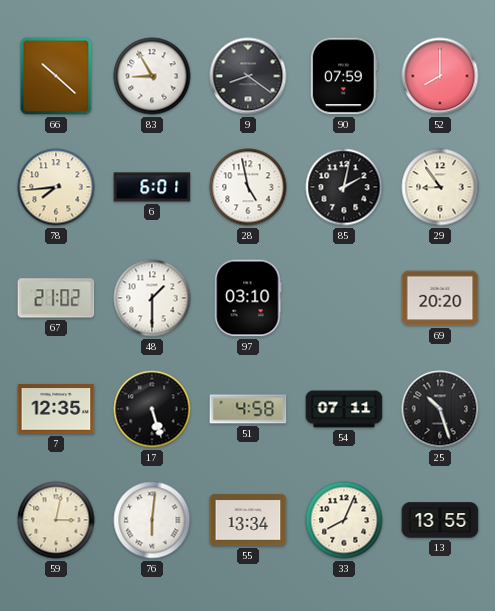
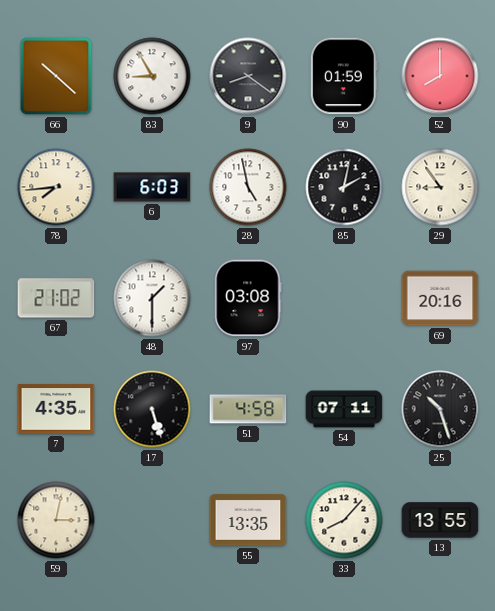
90: 07:59 -> 01:59 (344, 76)
6: 6:01 -> 6:03 (152, 187)
97: 03:10 -> 03:08 (248, 298)
69: 20:20 -> 20:16 (440, 298)
7: 12:35 -> 4:35 (56, 409)
76: 6:01 -> none (152, 520)
55: 13:34 -> 13:35 (248, 520)
33: 8:04 -> 8:07 (344, 520)
